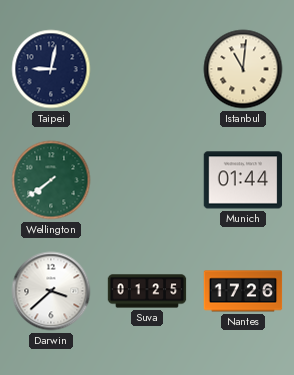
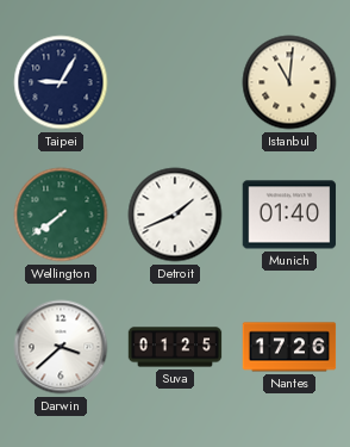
Taipei: 9:02 -> 9:05 (61, 82)
Detroit: none -> 1:41 (175, 215)
Munich: 01:44 -> 01:40 (289, 215)
